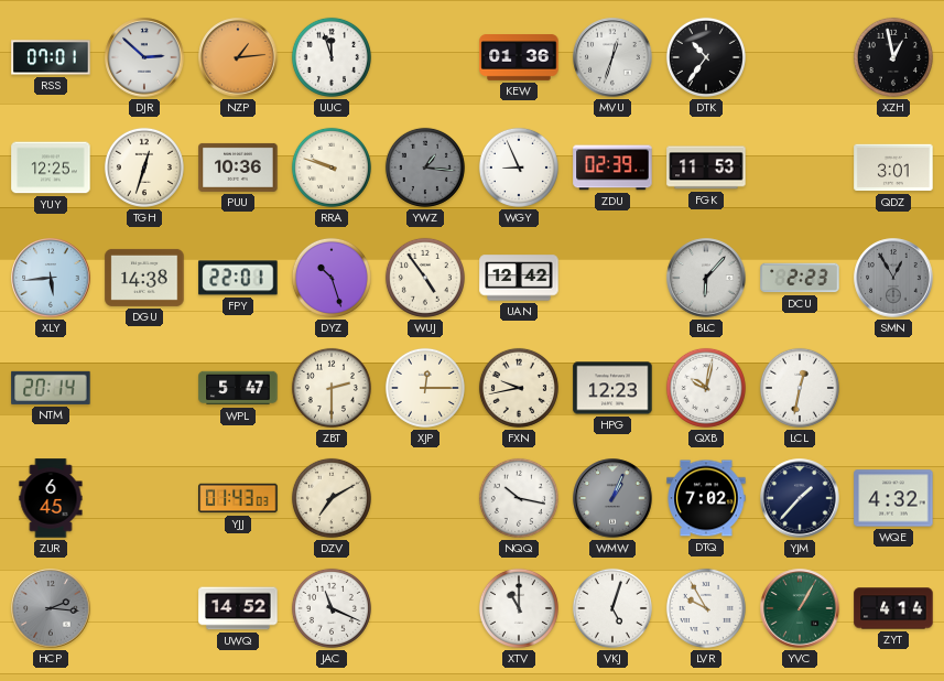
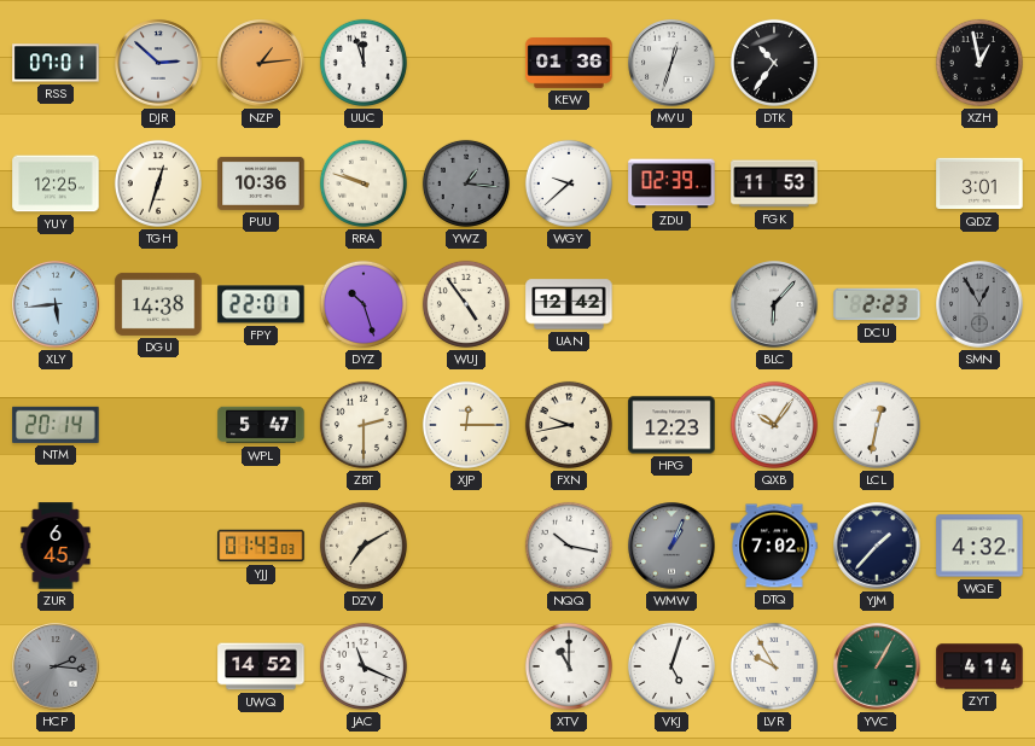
WGY: 8:56 -> 9:38 (569, 183)
QXB: 10:02 -> 10:06 (774, 425)
